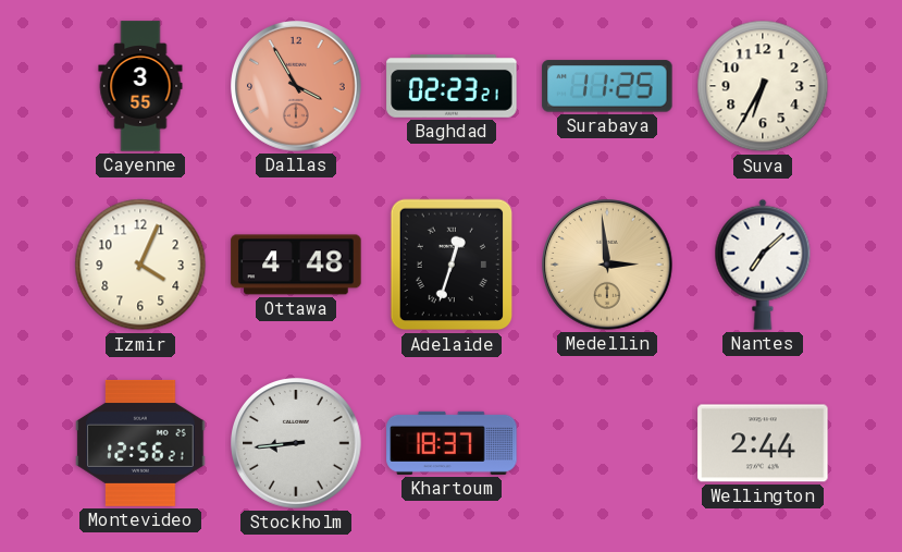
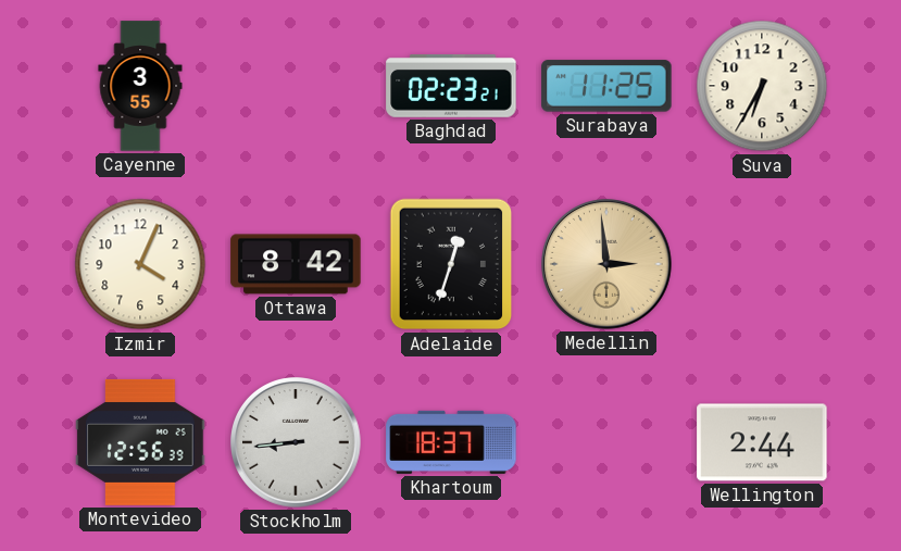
Dallas: 3:55 -> none (296, 86)
Ottawa: 4:48 -> 8:42 (296, 264)
Nantes: 7:08 -> none (763, 265)
Montevideo: 12:56:21 -> 12:56:39 (140, 442)
